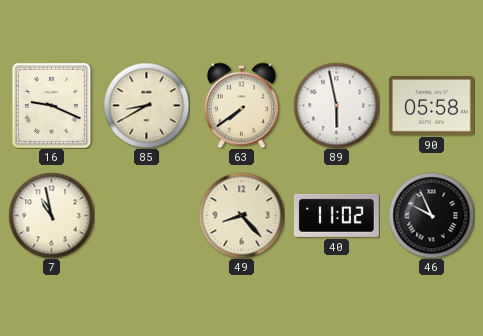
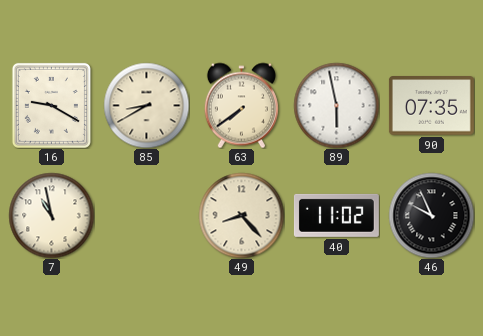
16: 9:19 -> 9:20 (51, 105)
90: 05:58 -> 07:35 (431, 106)
